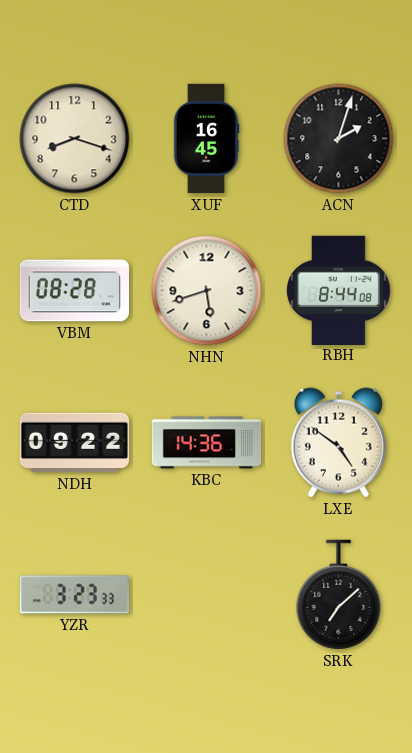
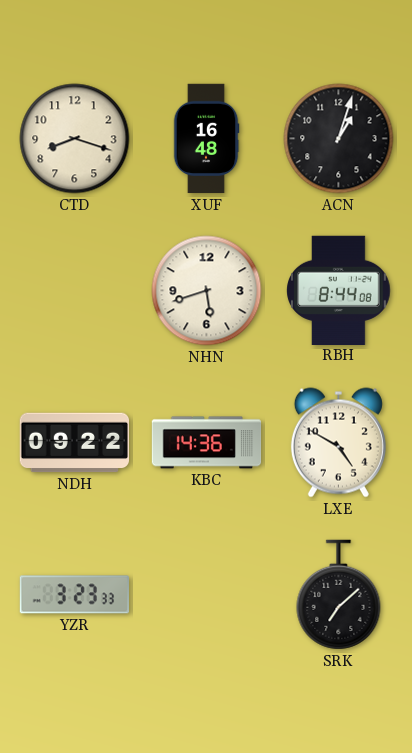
XUF: 16:45 -> 16:48 (206, 139)
ACN: 2:03 -> 1:03 (339, 139)
VBM: 08:28 -> none (74, 291)
LXE: 4:51 -> 4:50 (338, 443)
